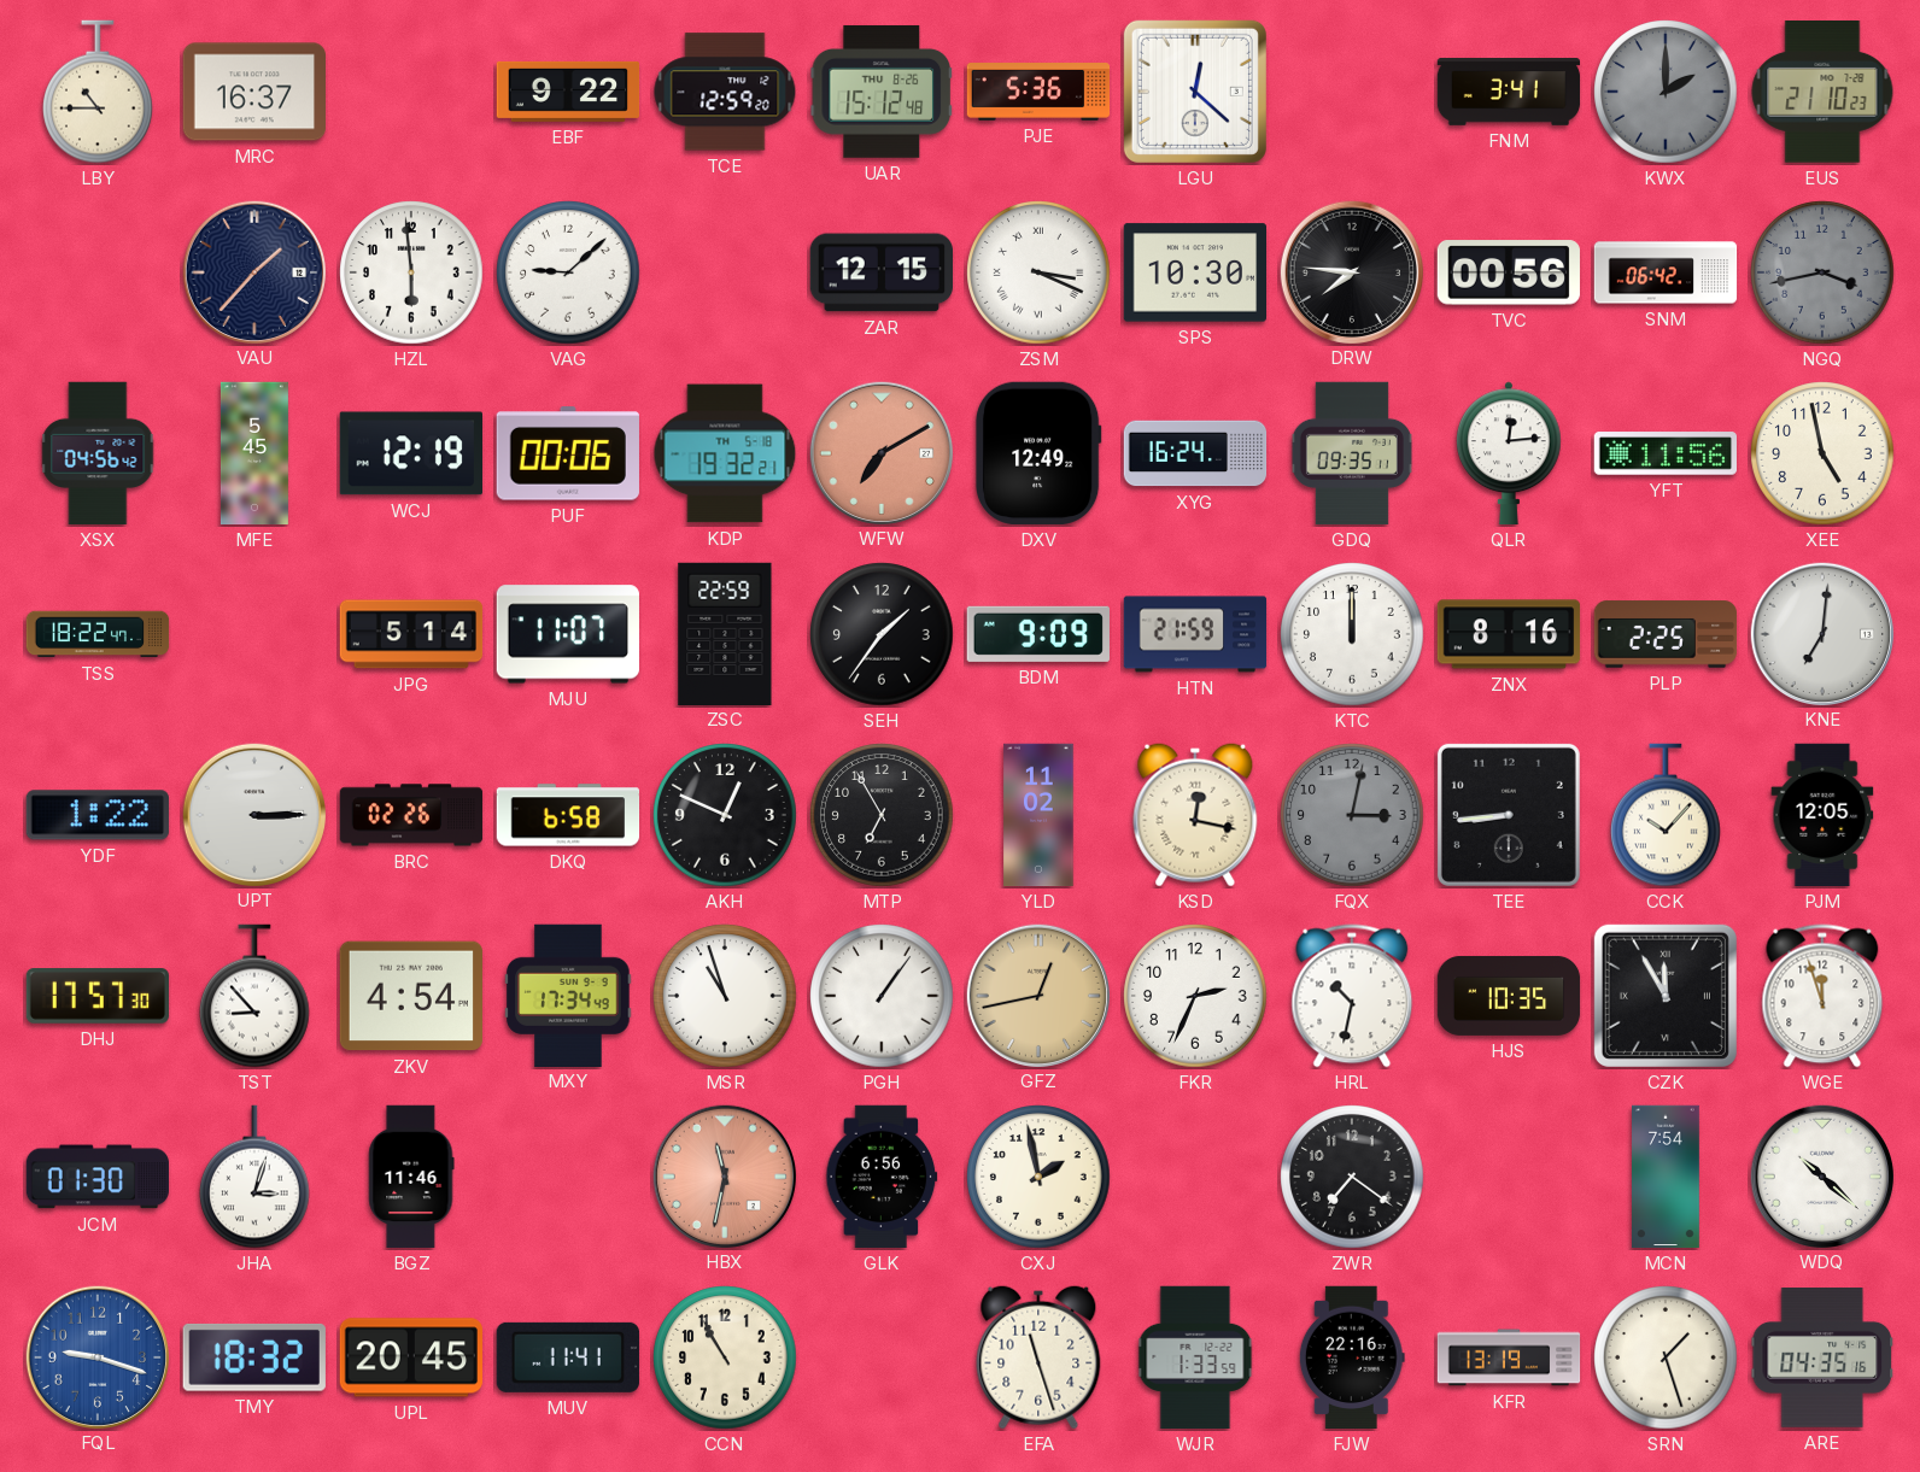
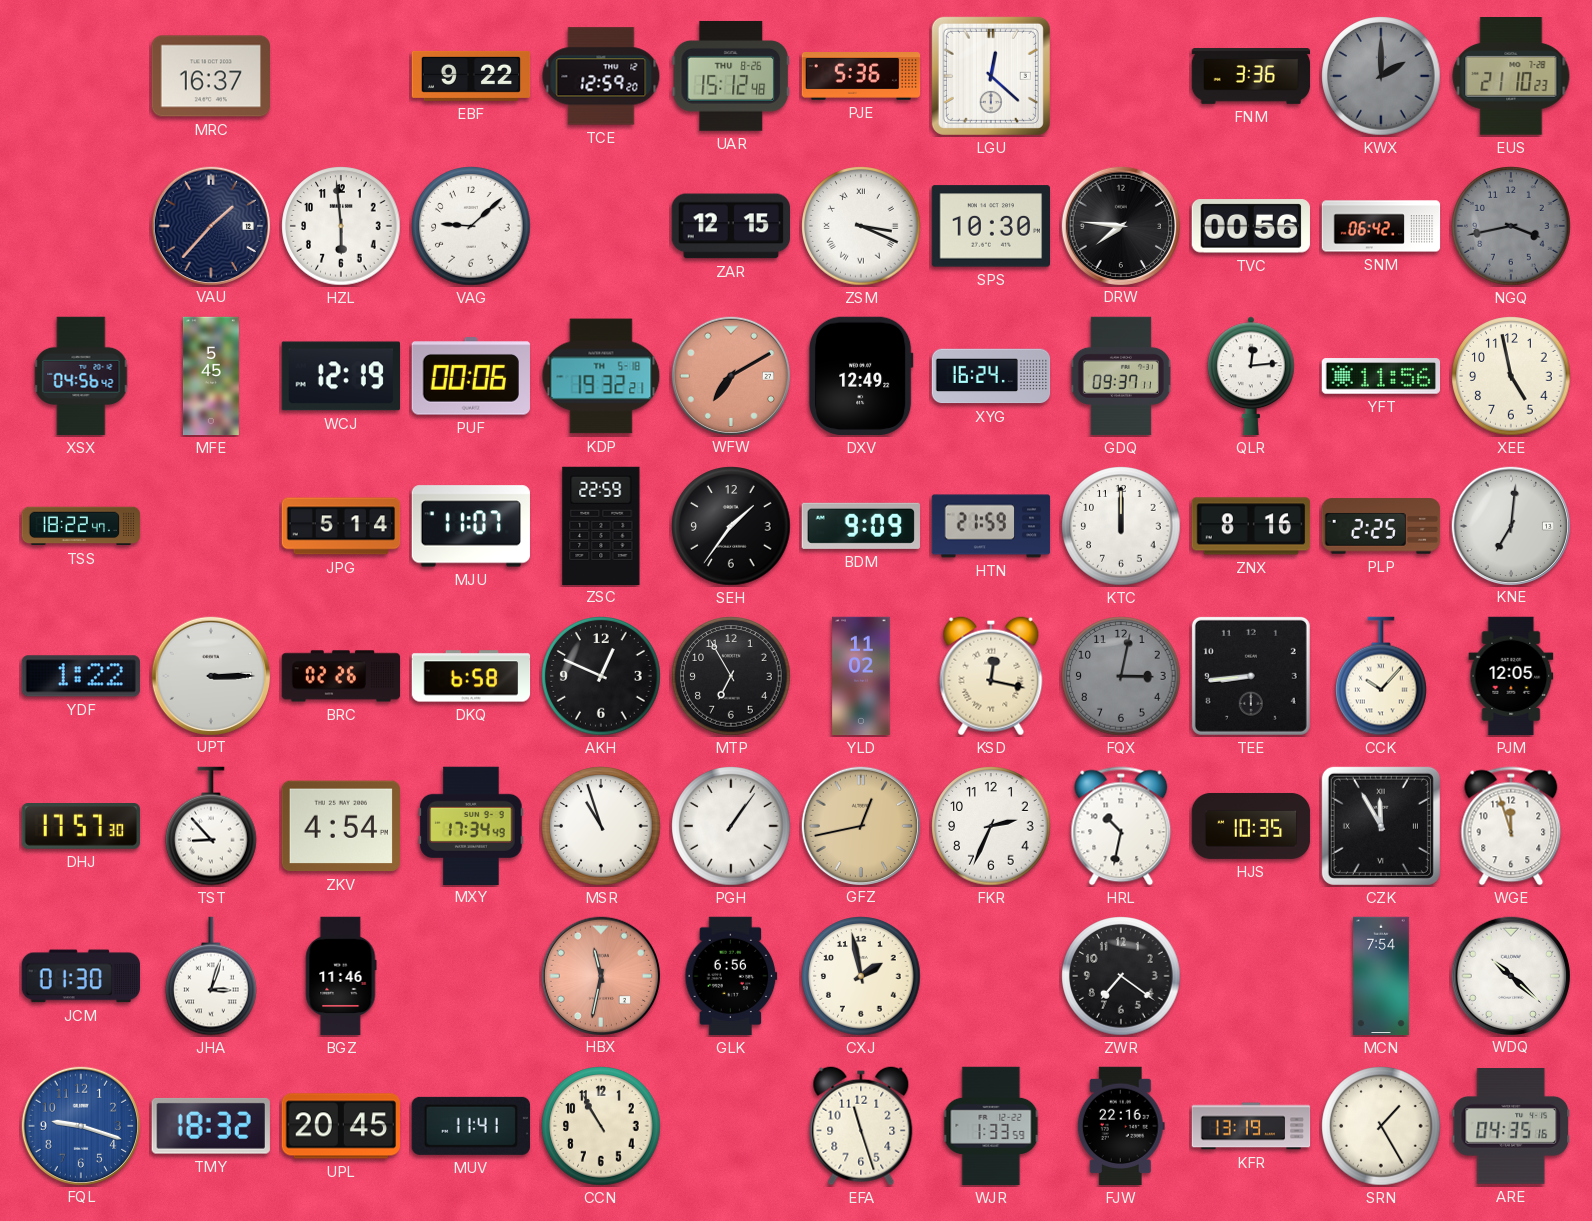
LBY: 10:45 -> none (99, 92)
FNM: 3:41 -> 3:36 (1251, 77)
GDQ: 09:35 -> 09:37 (1121, 376)
SRN: 1:27 -> 1:25 (1381, 1126)
